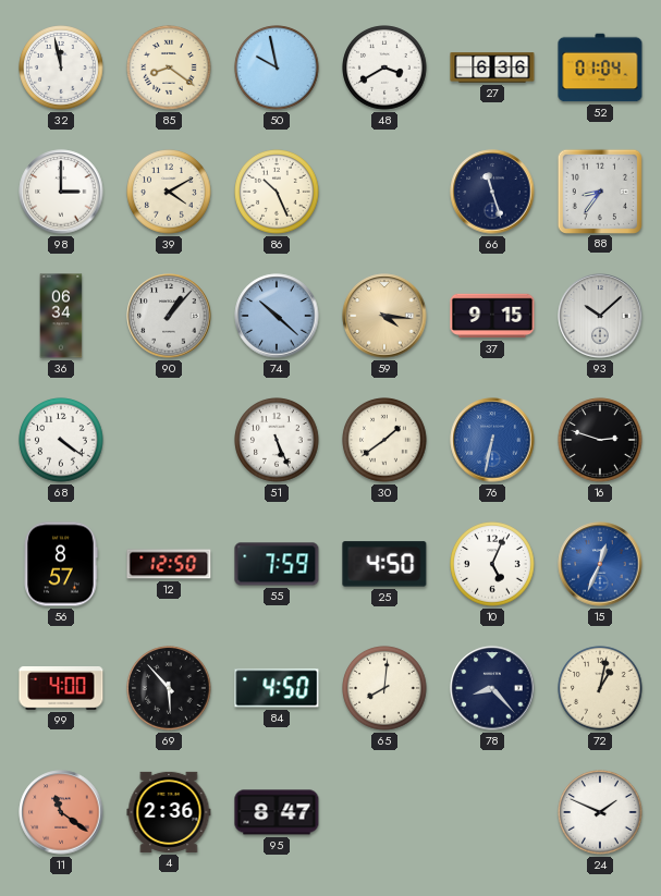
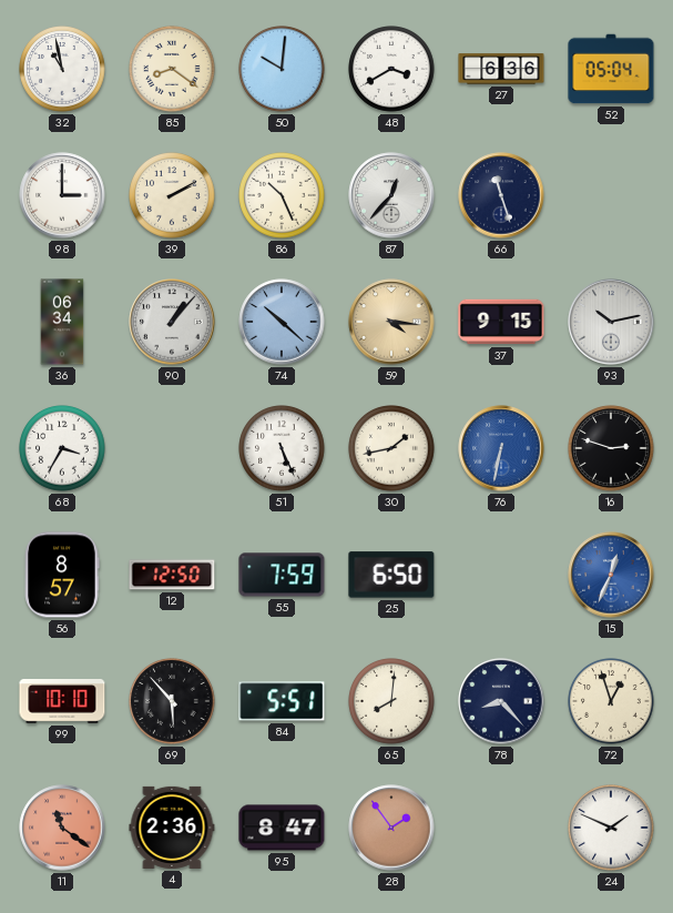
32: 11:58 -> 10:58 (62, 69)
50: 9:58 -> 10:01 (282, 69)
52: 01:04 -> 05:04 (611, 69)
39: 4:10 -> 2:10 (172, 195)
87: none -> 12:37 (391, 195)
88: 8:36 -> none (599, 191)
93: 10:08 -> 10:13 (611, 322)
68: 4:21 -> 3:35 (62, 448)
30: 1:39 -> 1:43 (391, 448)
25: 4:50 -> 6:50 (391, 575)
10: 5:04 -> none (492, 564)
99: 4:00 -> 10:10 (62, 701)
84: 4:50 -> 5:51 (282, 701)
72: 1:02 -> 12:57 (611, 701)
28: none -> 1:54 (391, 828)
